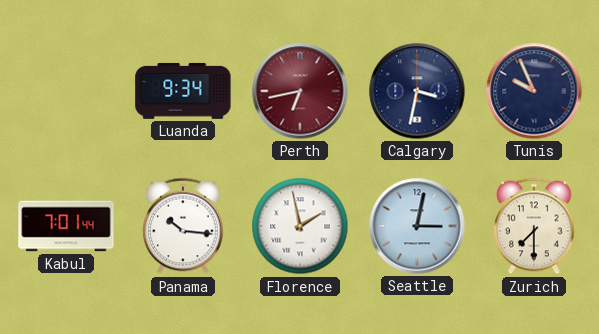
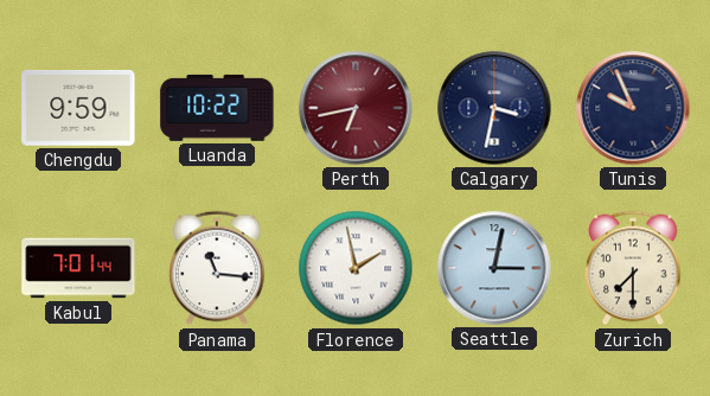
Chengdu: none -> 9:59 (78, 108)
Luanda: 9:34 -> 10:22 (217, 108)
Panama: 10:16 -> 11:16 (217, 268)
